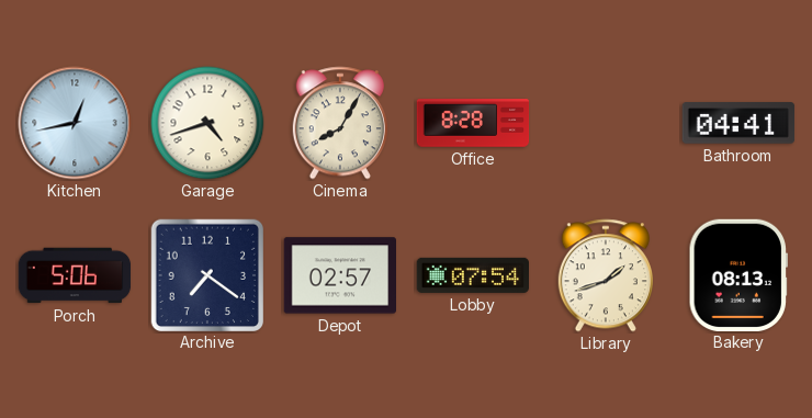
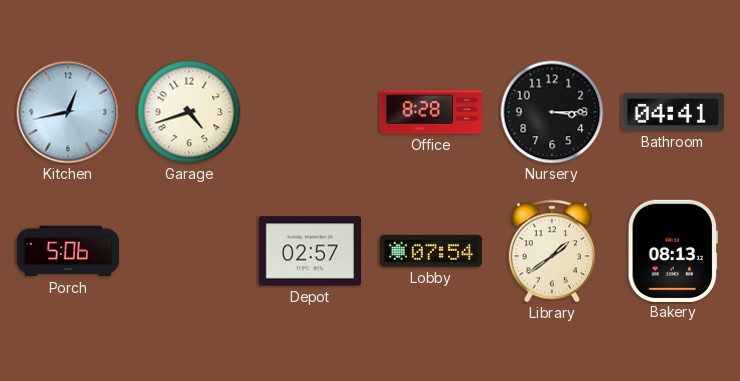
Cinema: 8:05 -> none (340, 123)
Nursery: none -> 3:15 (552, 112)
Archive: 7:21 -> none (206, 274)
Library: 1:42 -> 1:39 (552, 251)
